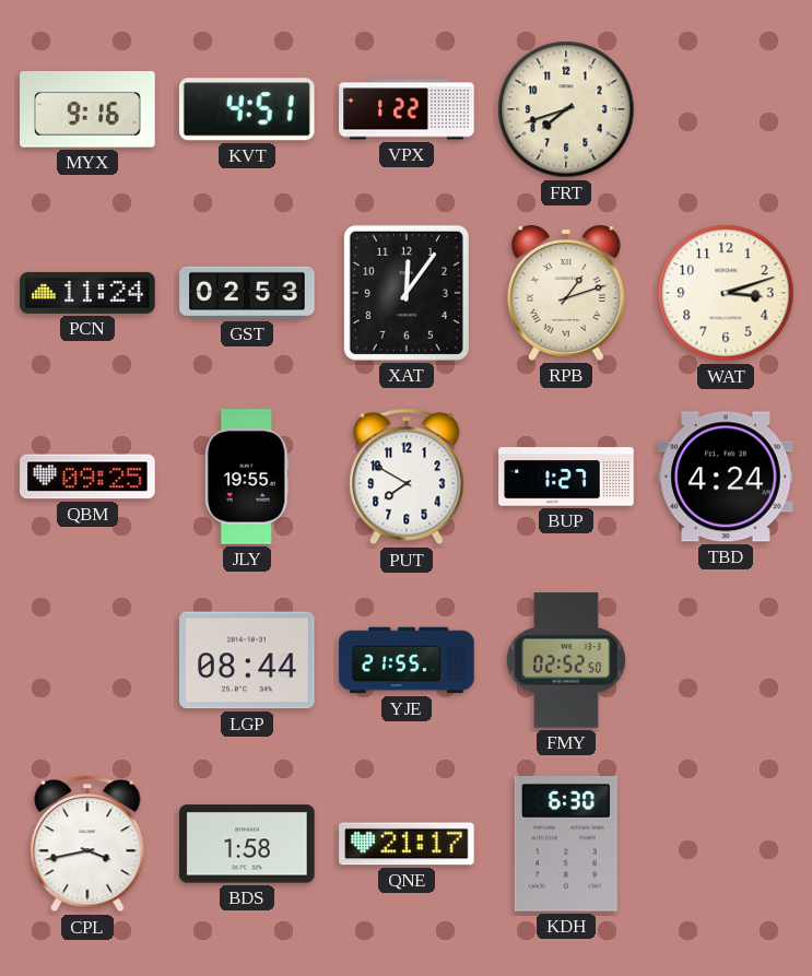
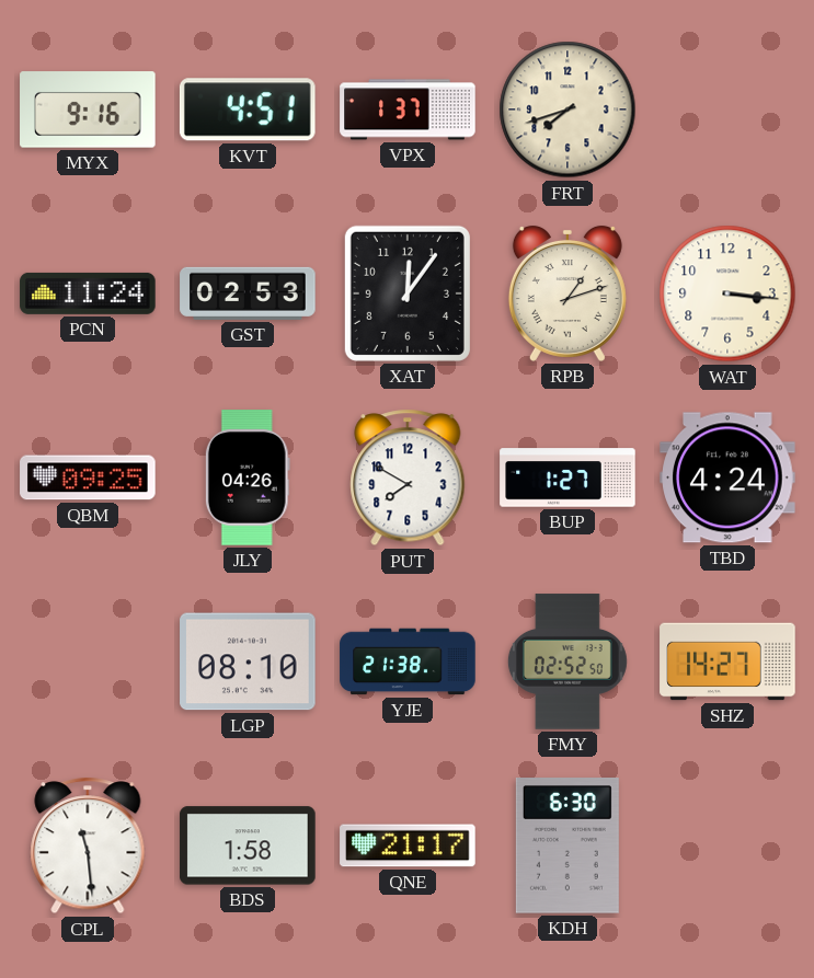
VPX: 1:22 -> 1:37 (408, 110)
WAT: 3:12 -> 3:16 (727, 294)
JLY: 19:55 -> 04:26 (248, 478)
LGP: 08:44 -> 08:10 (248, 661)
YJE: 21:55 -> 21:38 (408, 661)
SHZ: none -> 14:27 (727, 661)
CPL: 3:43 -> 11:29 (88, 845)
